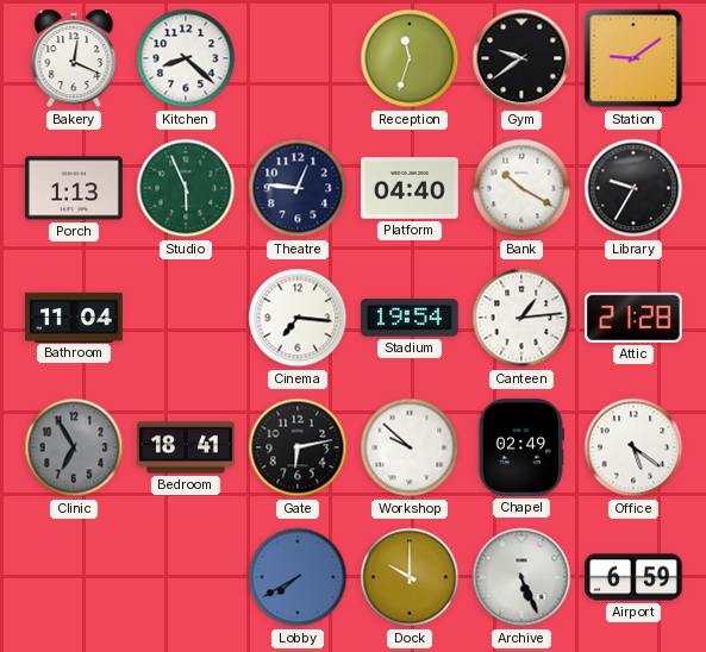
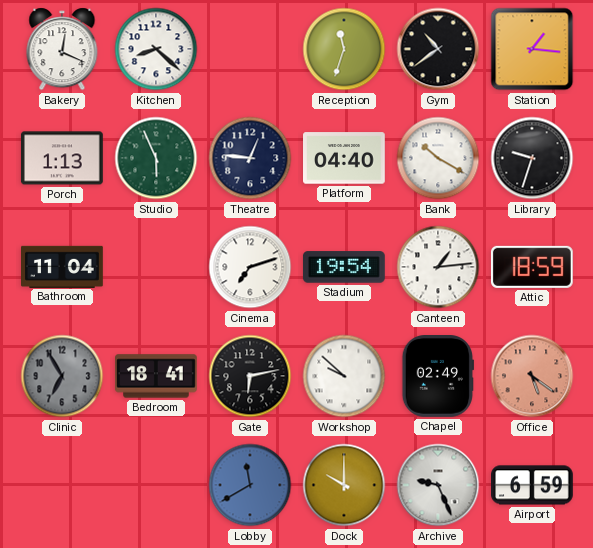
Gym: 9:39 -> 10:39 (438, 49)
Station: 9:09 -> 1:16 (532, 49)
Library: 9:35 -> 9:33 (532, 158)
Cinema: 7:16 -> 7:12 (250, 267)
Attic: 21:28 -> 18:59 (532, 267)
Office dial: white -> salmon (532, 376)
Lobby: 7:40 -> 11:40 (250, 485)
Archive: 5:26 -> 9:26 (438, 485)
